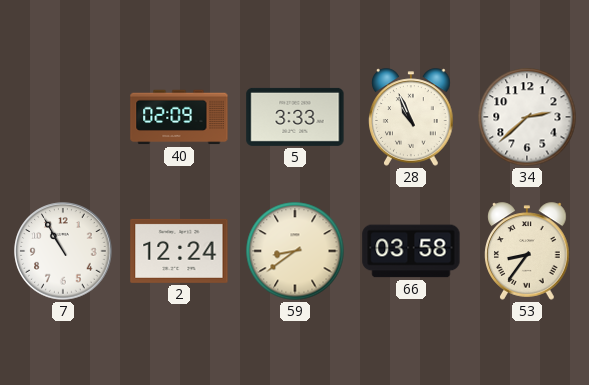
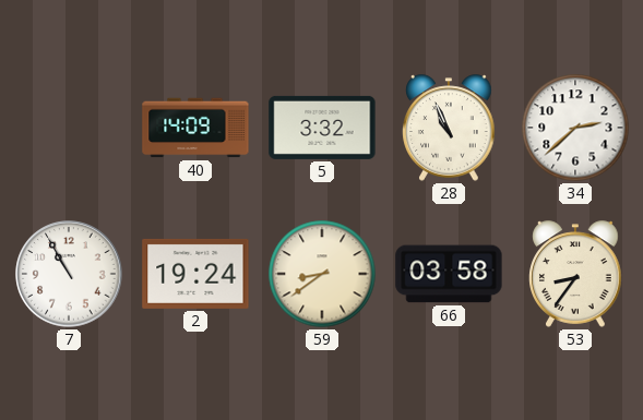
40: 02:09 -> 14:09 (195, 128)
5: 3:33 -> 3:32 (322, 128)
2: 12:24 -> 19:24 (195, 274)
